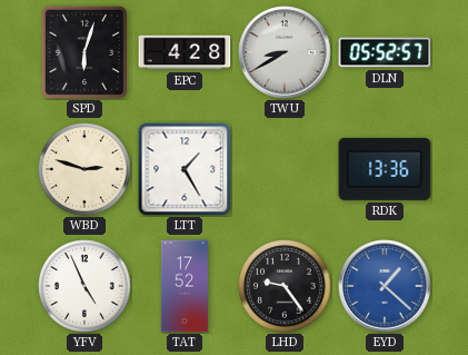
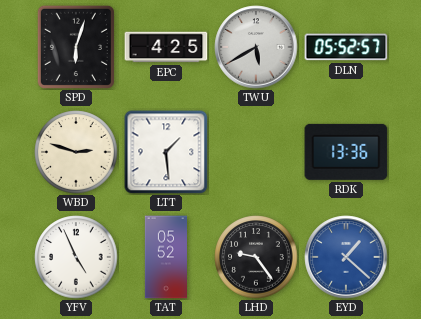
EPC: 4:28 -> 4:25 (166, 47)
TWU: 8:40 -> 5:40 (256, 47)
LTT: 1:25 -> 1:29 (166, 152)
TAT: 17:52 -> 05:52 (165, 257)
